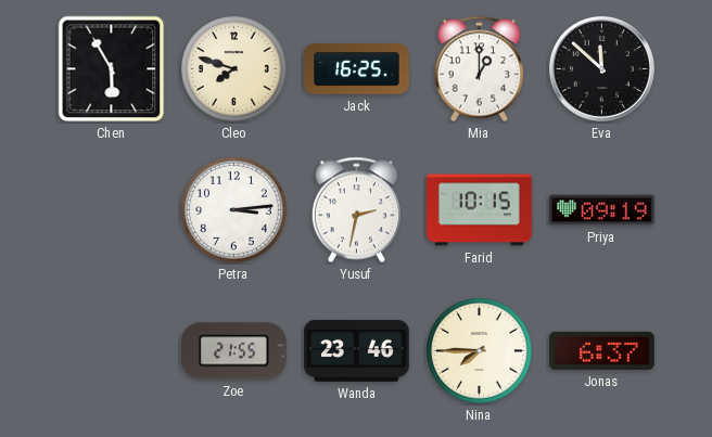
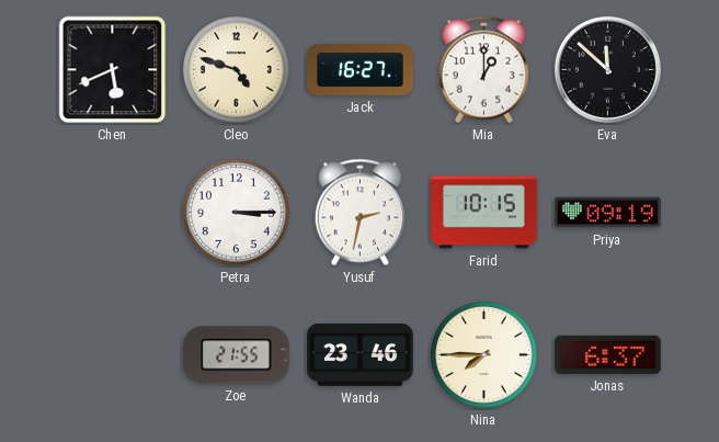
Chen: 5:55 -> 5:41 (113, 70)
Cleo: 7:48 -> 4:48 (237, 70)
Jack: 16:25 -> 16:27 (361, 70)
Petra: 3:14 -> 3:15 (237, 213)
